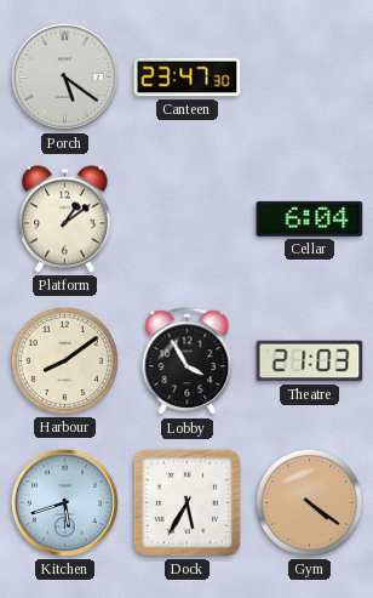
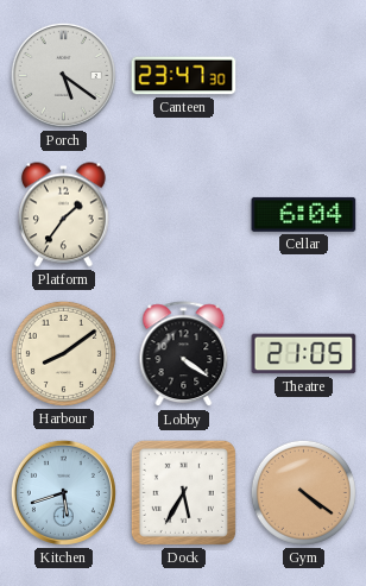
Platform: 1:09 -> 1:36 (63, 215)
Lobby: 3:55 -> 4:21 (184, 354)
Theatre: 21:03 -> 21:05 (304, 354)
